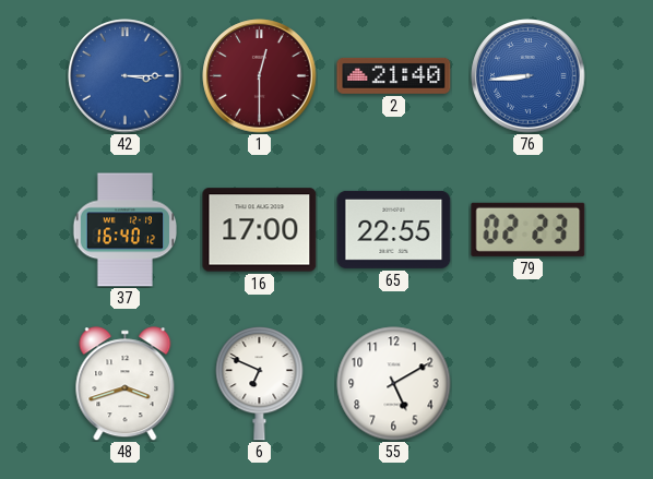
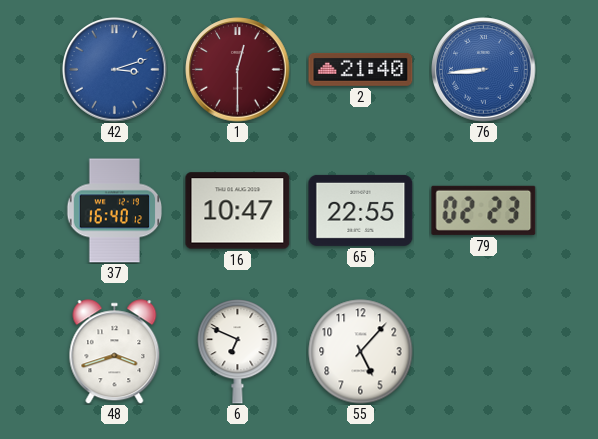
42: 3:15 -> 3:12 (115, 70)
16: 17:00 -> 10:47 (238, 211)
55: 5:10 -> 5:07 (361, 352)
